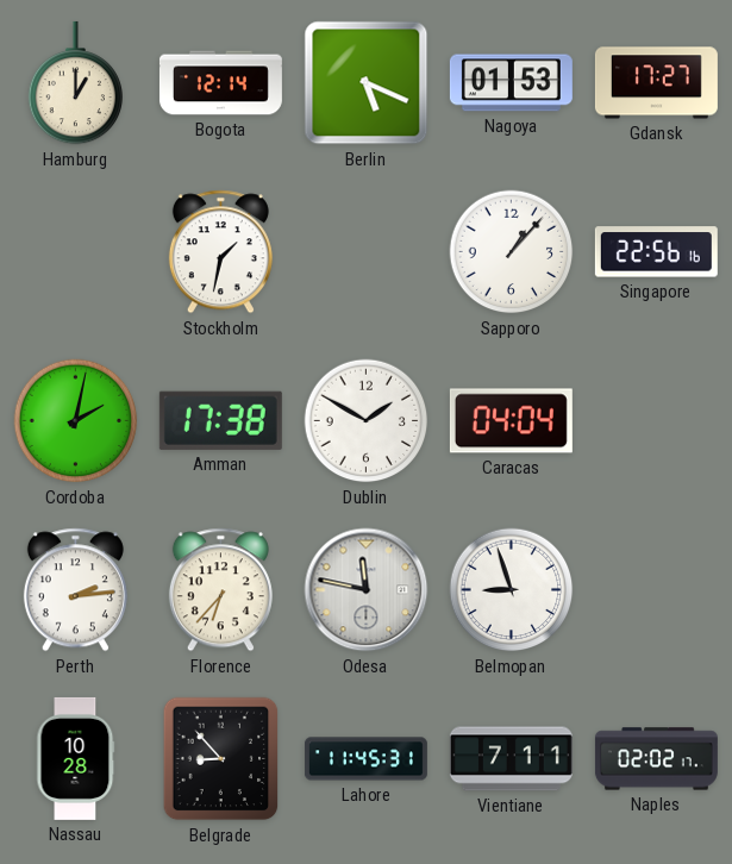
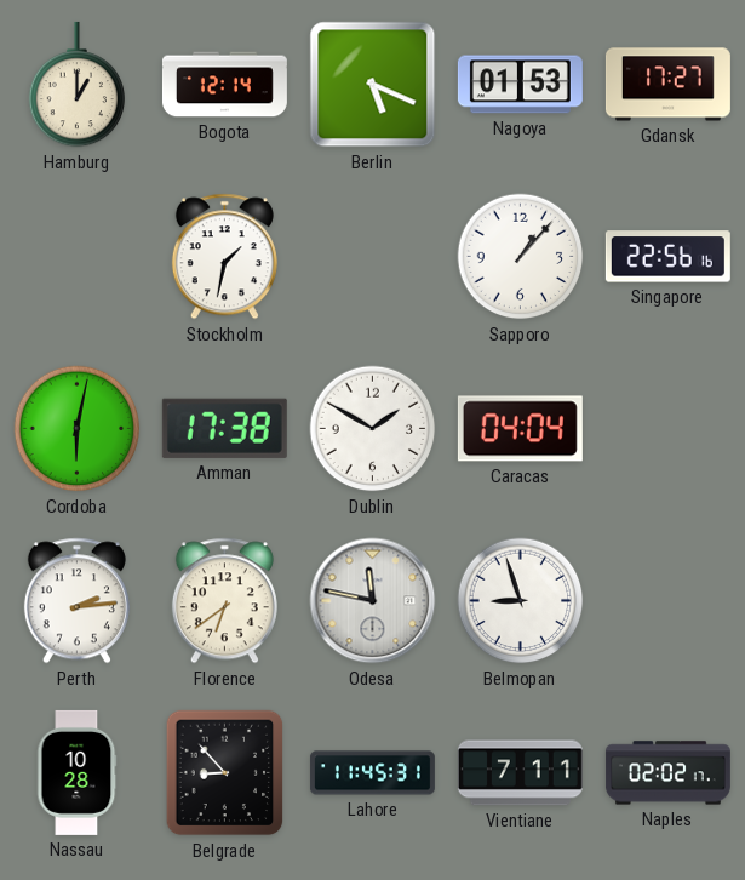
Cordoba: 2:02 -> 6:02 (78, 429)
Florence: 6:37 -> 6:39 (224, 601)
